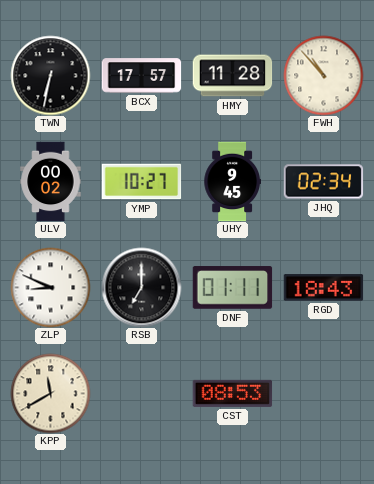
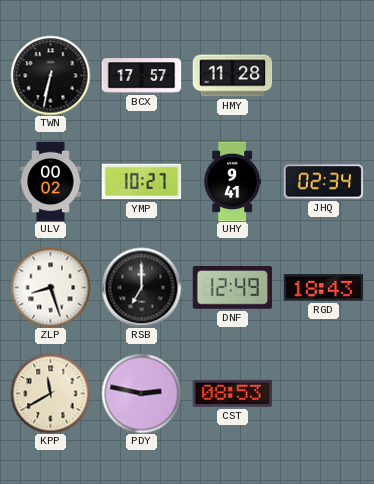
FWH: 10:53 -> none (323, 75)
UHY: 9:45 -> 9:41 (232, 181)
ZLP: 8:49 -> 8:27 (50, 287)
DNF: 01:11 -> 12:49 (232, 288)
PDY: none -> 2:47 (141, 393)
